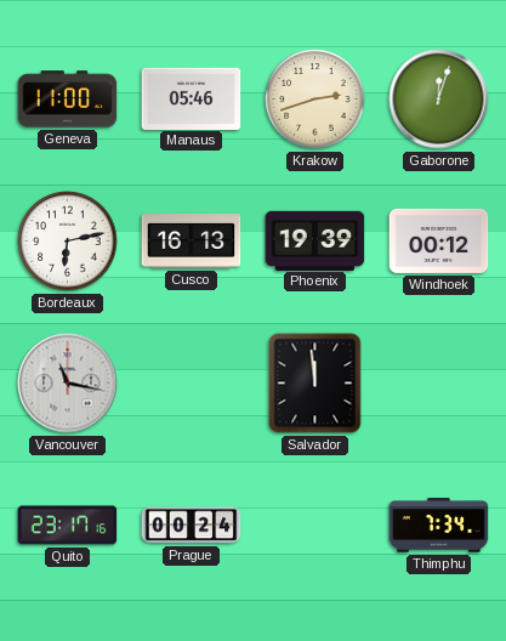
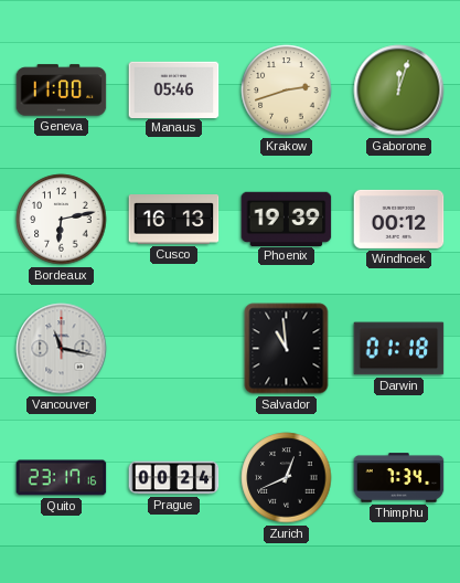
Salvador: 11:59 -> 10:59 (287, 349)
Darwin: none -> 01:18 (399, 349)
Zurich: none -> 12:41 (287, 478)
